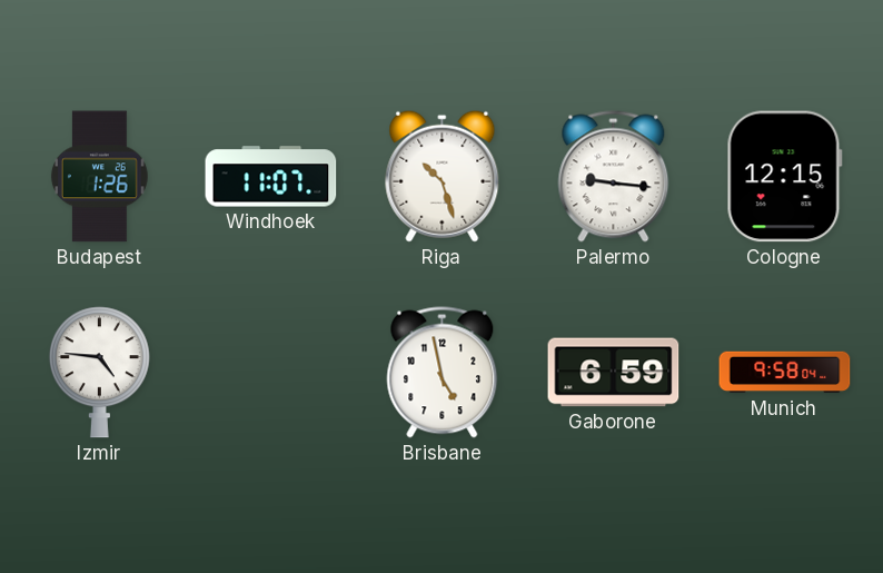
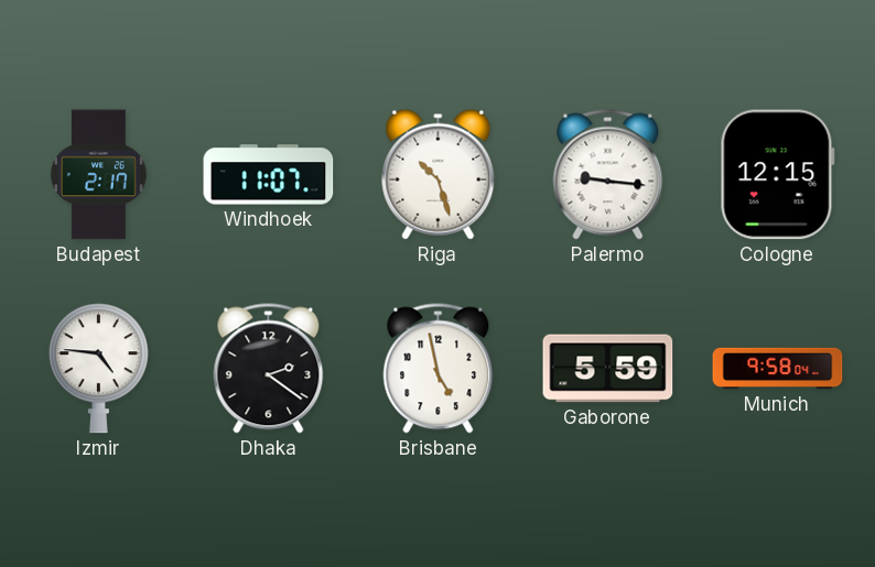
Budapest: 1:26 -> 2:17 (98, 175)
Dhaka: none -> 2:21 (269, 369)
Gaborone: 6:59 -> 5:59 (608, 369)
